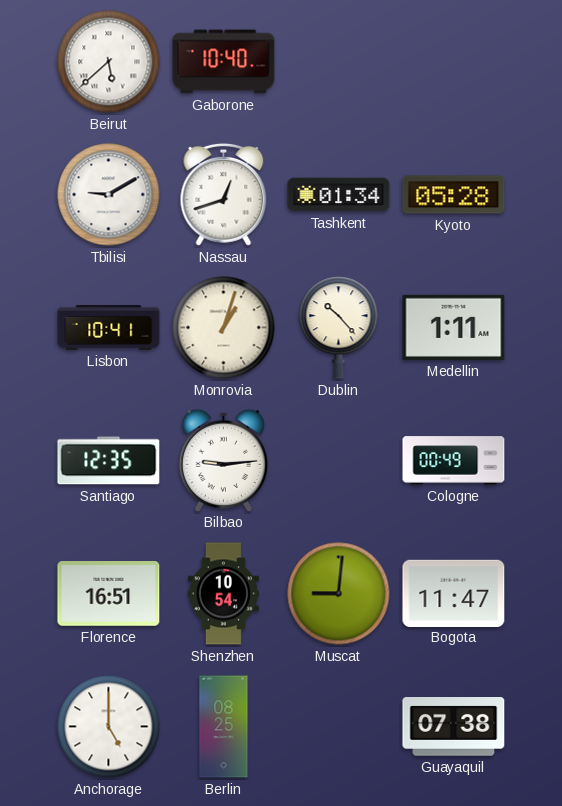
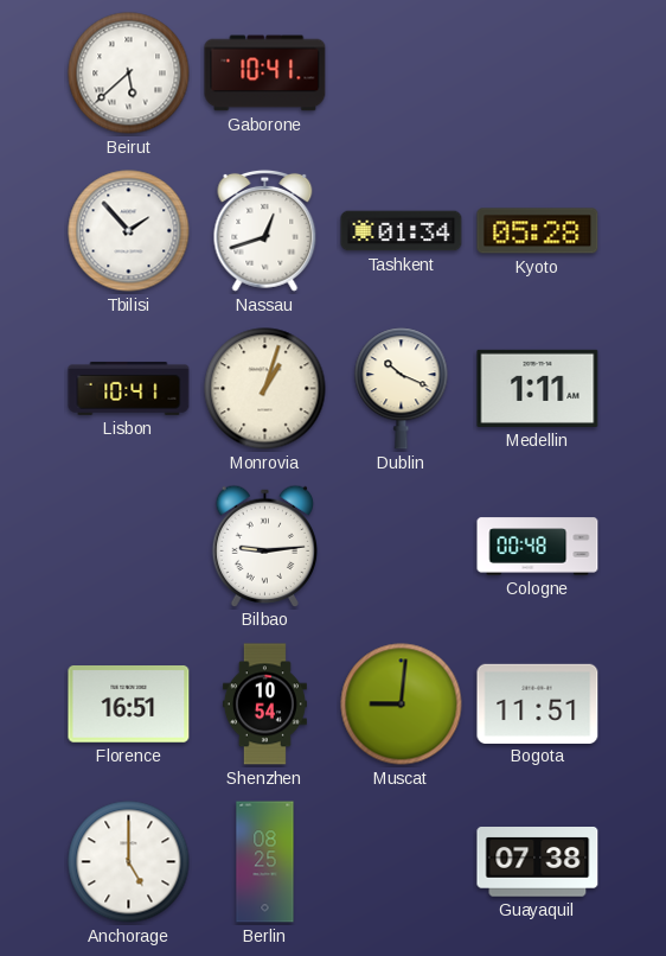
Gaborone: 10:40 -> 10:41 (265, 74)
Tbilisi: 9:10 -> 1:53 (129, 231)
Dublin: 10:23 -> 10:19 (402, 389)
Santiago: 12:35 -> none (109, 461)
Cologne: 00:49 -> 00:48 (538, 547)
Bogota: 11:47 -> 11:51 (538, 703)
